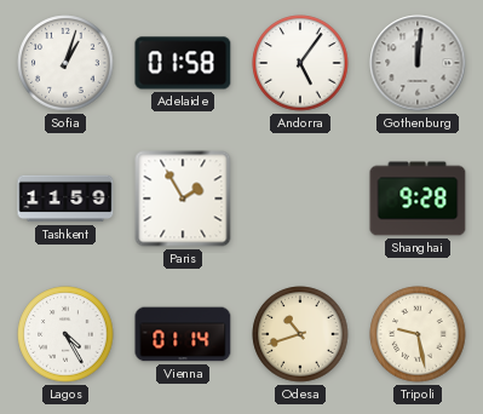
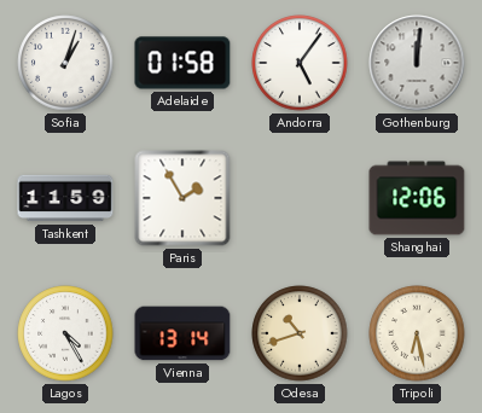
Shanghai: 9:28 -> 12:06 (417, 198)
Vienna: 01:14 -> 13:14 (182, 333)
Tripoli: 9:28 -> 6:28 (417, 333)
